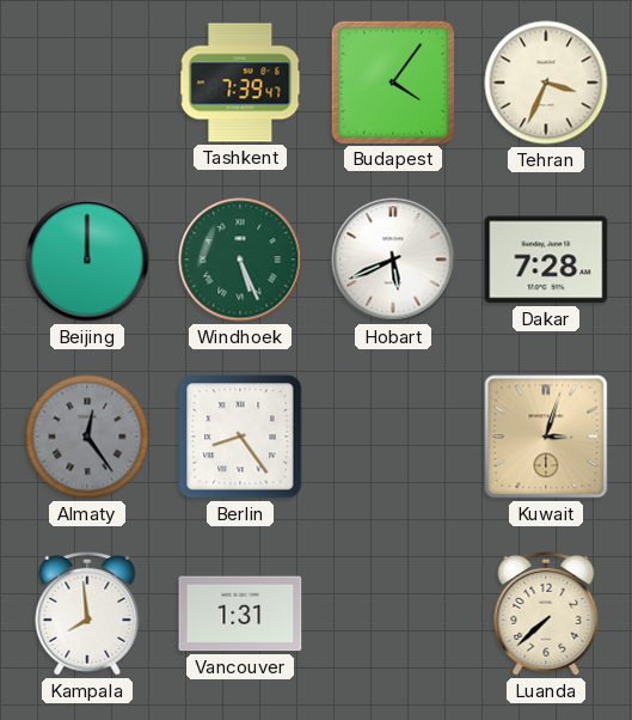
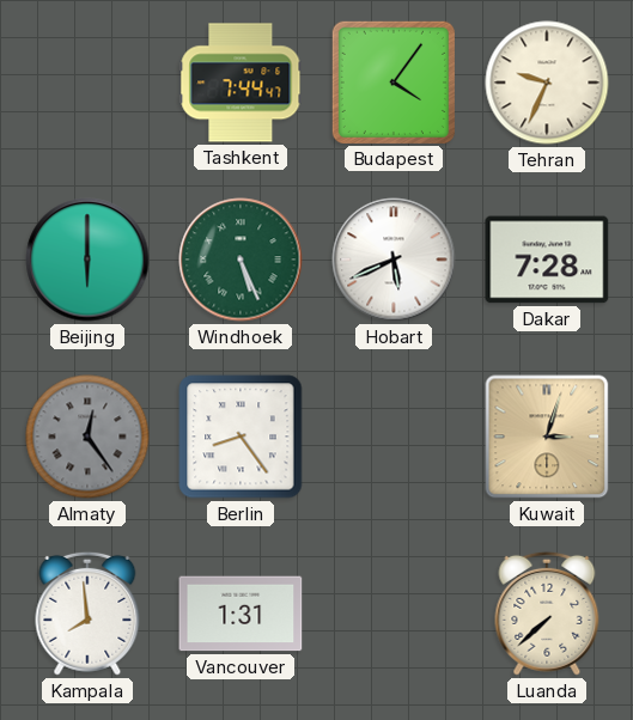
Tashkent: 7:39 -> 7:44 (241, 83)
Tehran: 3:34 -> 9:34 (547, 83)
Beijing: 12:00 -> 6:00 (87, 260)
